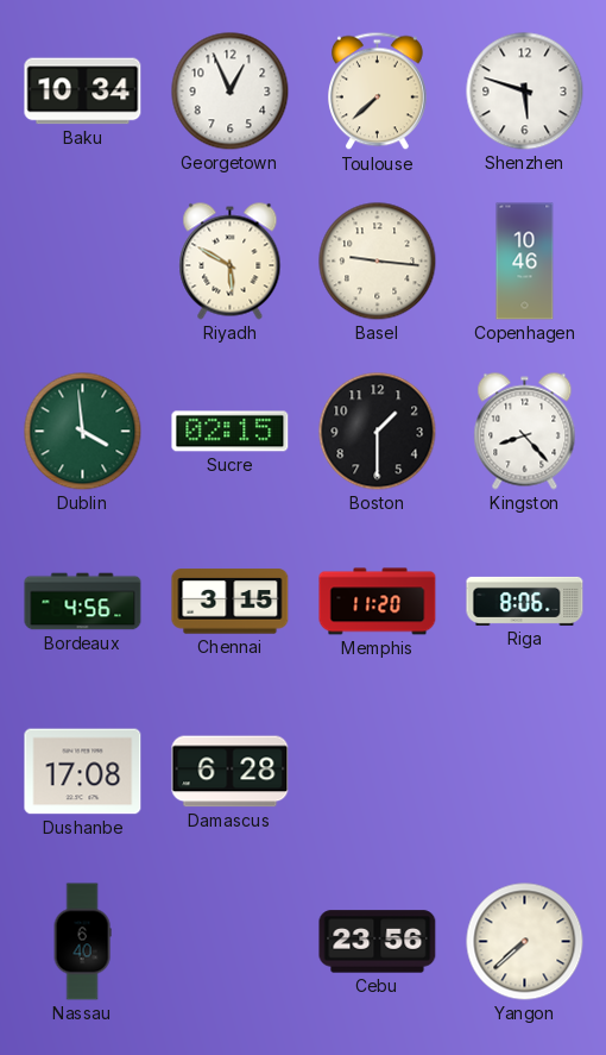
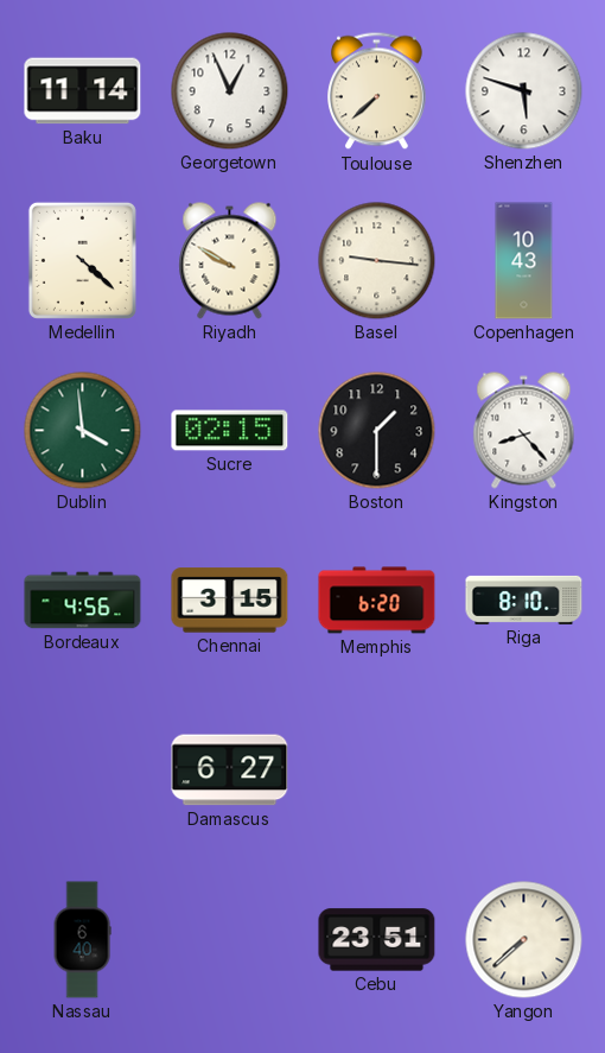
Baku: 10:34 -> 11:14 (83, 91)
Medellin: none -> 4:22 (82, 260)
Riyadh: 5:50 -> 9:50 (230, 261)
Copenhagen: 10:46 -> 10:43 (524, 261)
Memphis: 11:20 -> 6:20 (377, 601)
Riga: 8:06 -> 8:10 (524, 600)
Dushanbe: 17:08 -> none (83, 772)
Damascus: 6:28 -> 6:27 (230, 770)
Cebu: 23:56 -> 23:51 (377, 940)
